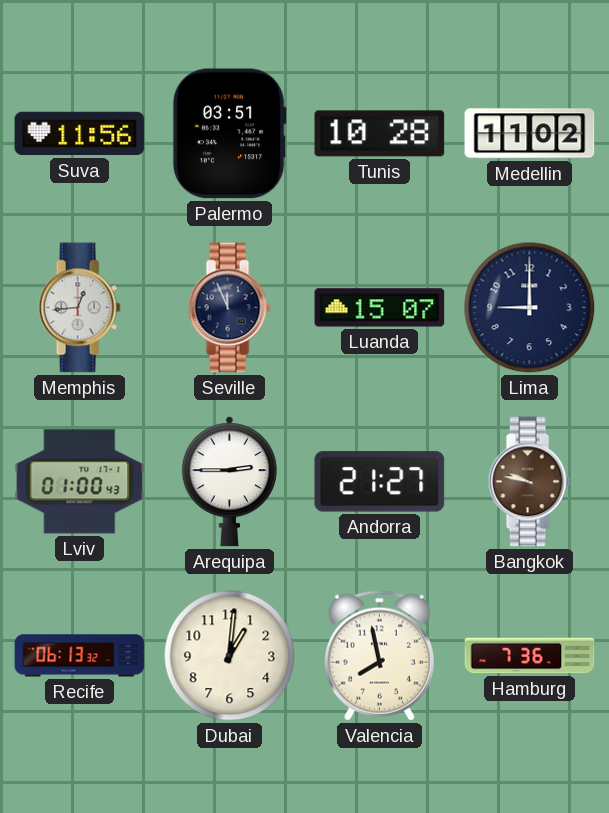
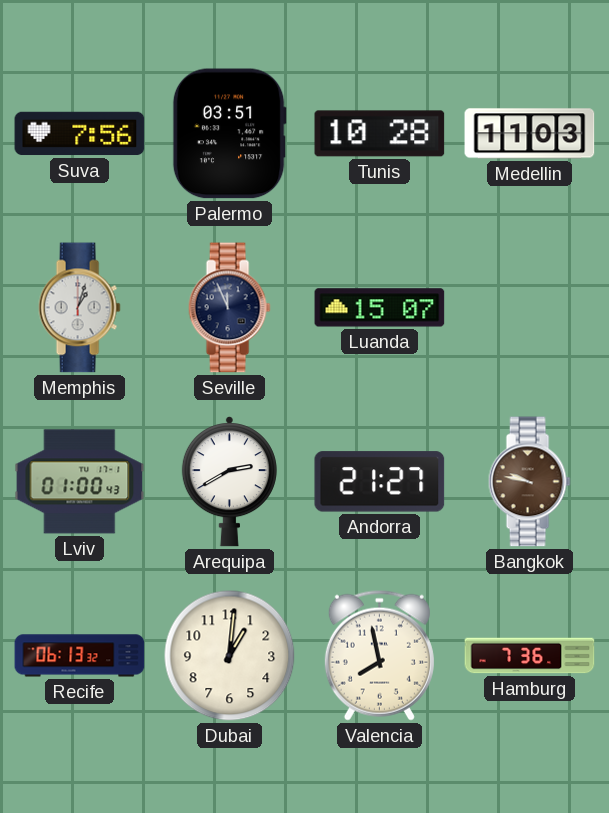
Suva: 11:56 -> 7:56 (80, 134)
Medellin: 11:02 -> 11:03 (530, 134)
Memphis: 12:44 -> 1:03 (79, 308)
Lima: 9:00 -> none (530, 308)
Arequipa: 2:45 -> 2:40 (229, 482)
